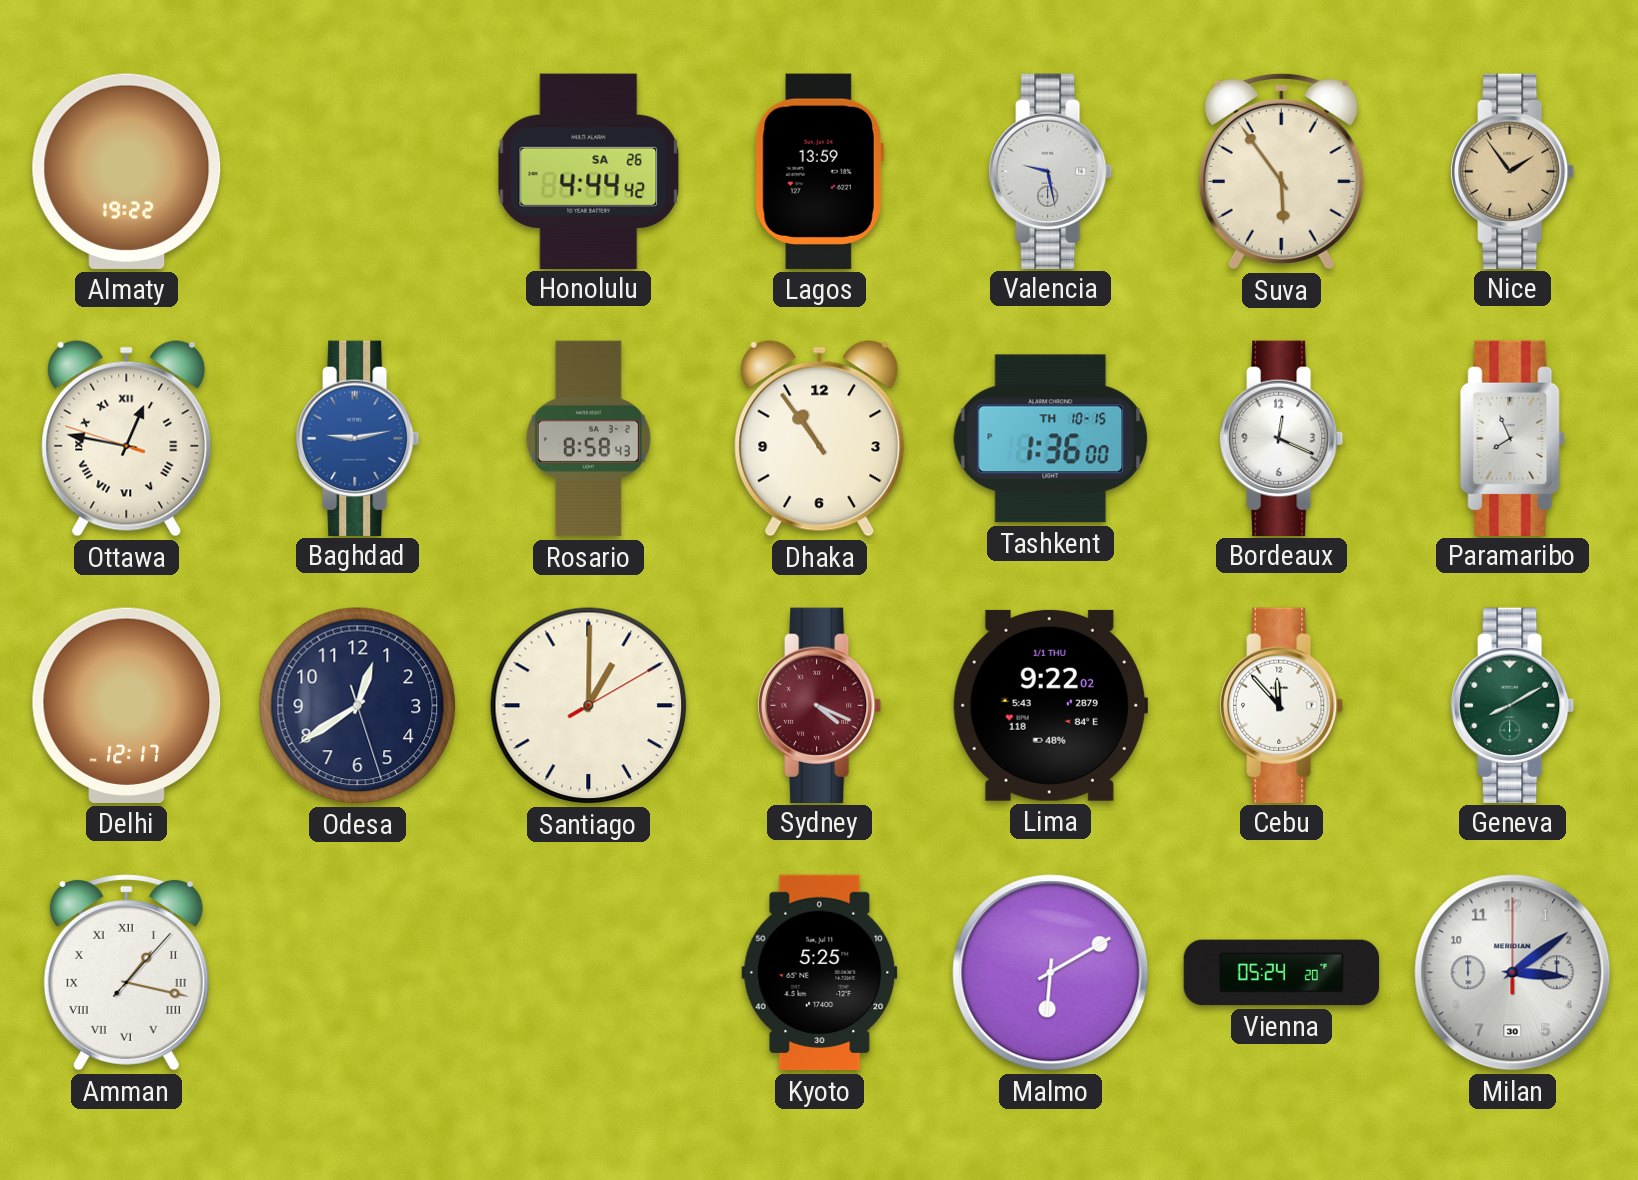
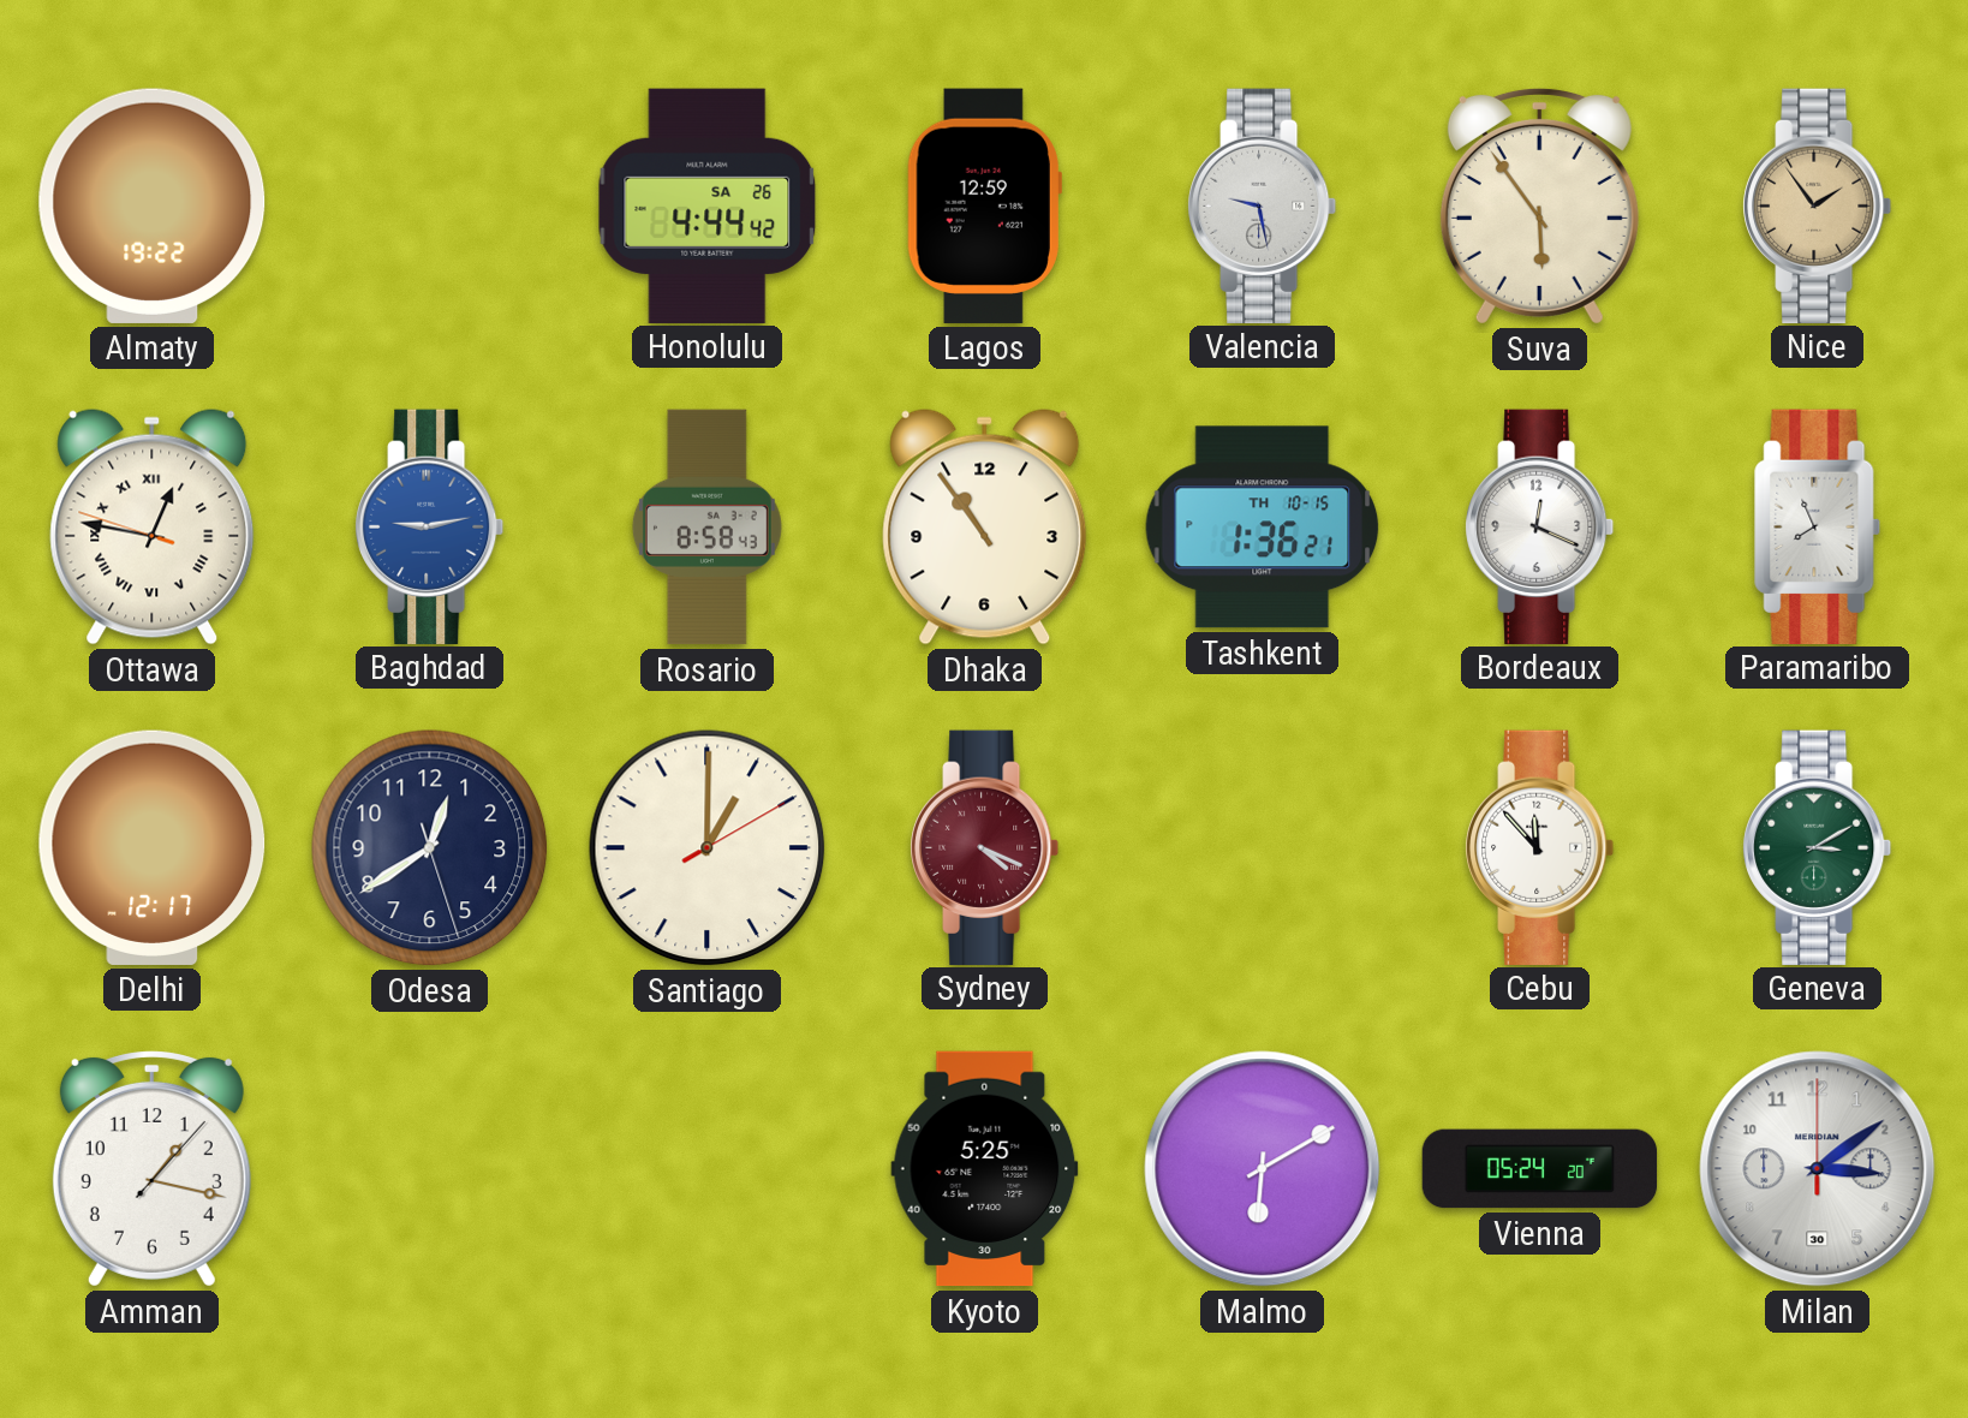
Lagos: 13:59 -> 12:59 (984, 205)
Tashkent: 1:36:00 -> 1:36:21 (1263, 528)
Lima: 9:22 -> none (1050, 705)
Geneva: 8:10 -> 3:10 (1818, 847)
Amman numerals: Roman -> Arabic (151, 1168)
